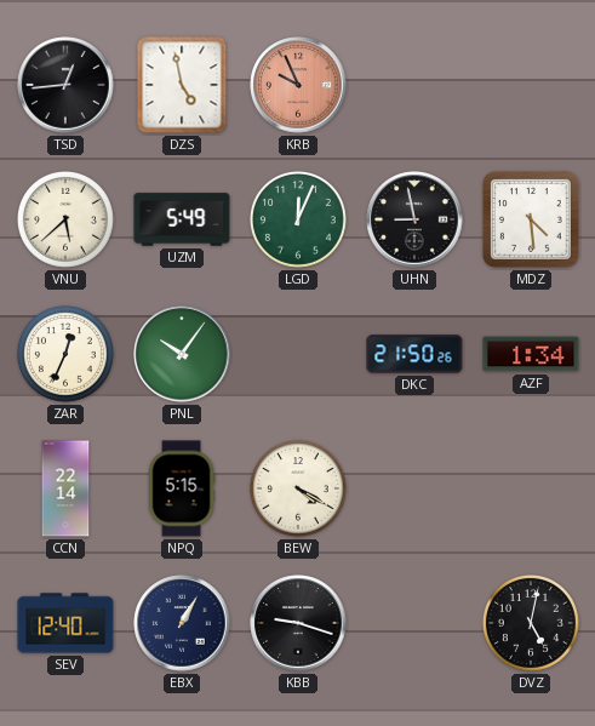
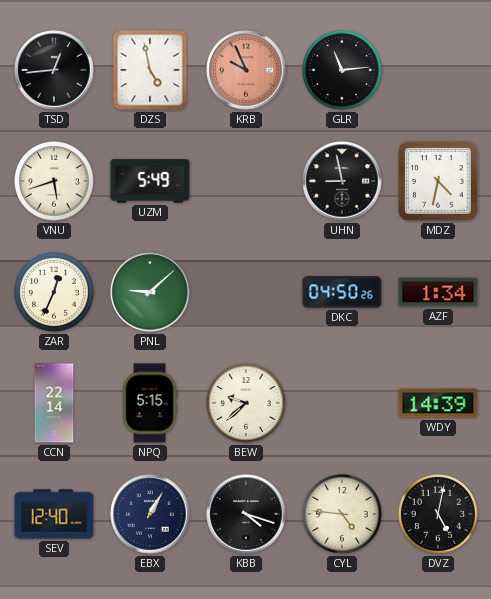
GLR: none -> 11:14 (342, 70)
VNU: 5:38 -> 5:42 (54, 181)
LGD: 12:04 -> none (298, 219)
MDZ: 4:29 -> 4:32 (438, 181)
PNL: 10:06 -> 9:08 (150, 292)
DKC: 21:50 -> 04:50 (342, 292)
BEW: 4:20 -> 9:38 (246, 403)
WDY: none -> 14:39 (438, 403)
KBB: 9:18 -> 4:18 (246, 514)
CYL: none -> 4:46 (342, 514)
